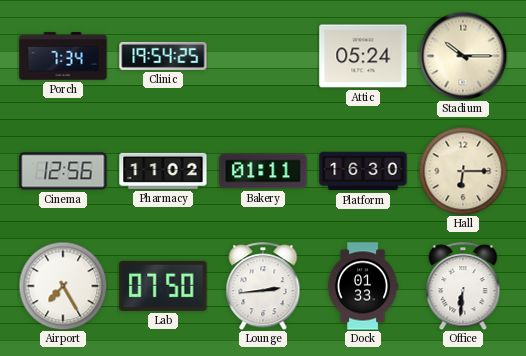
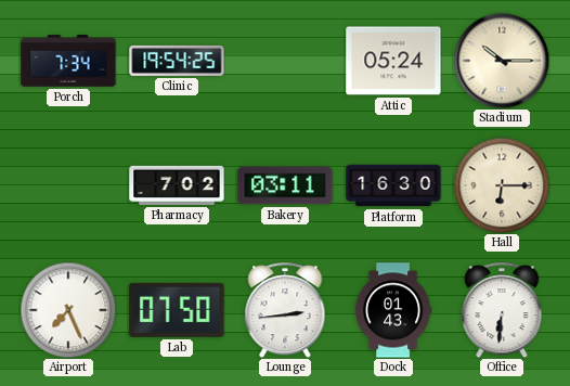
Cinema: 12:56 -> none (63, 171)
Pharmacy: 11:02 -> 7:02 (177, 185)
Bakery: 01:11 -> 03:11 (285, 185)
Airport: 7:25 -> 7:26 (68, 310)
Dock: 01:33 -> 01:43 (393, 310)
